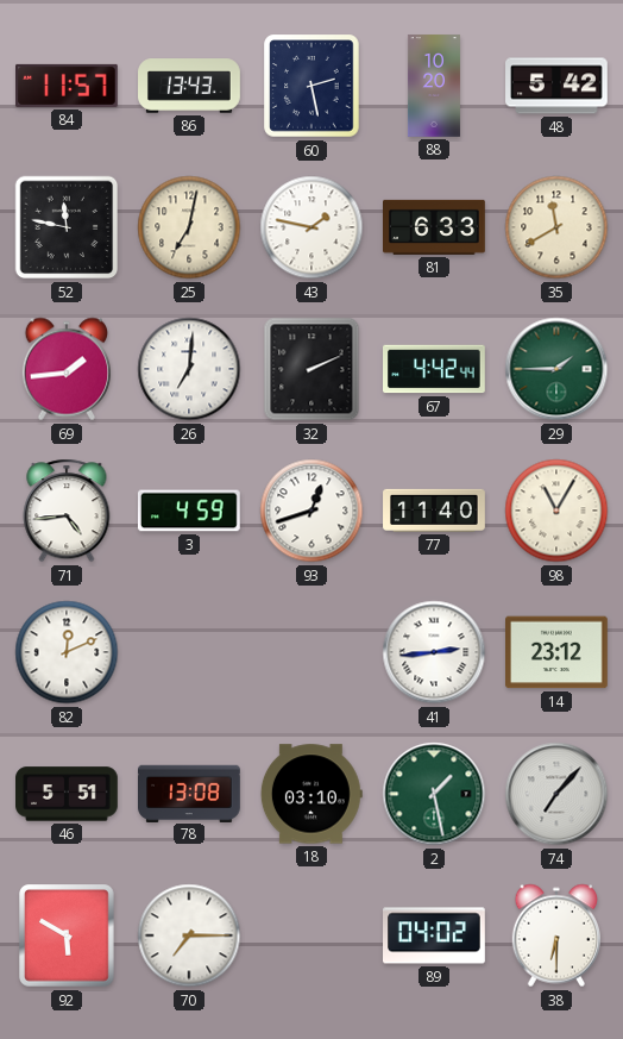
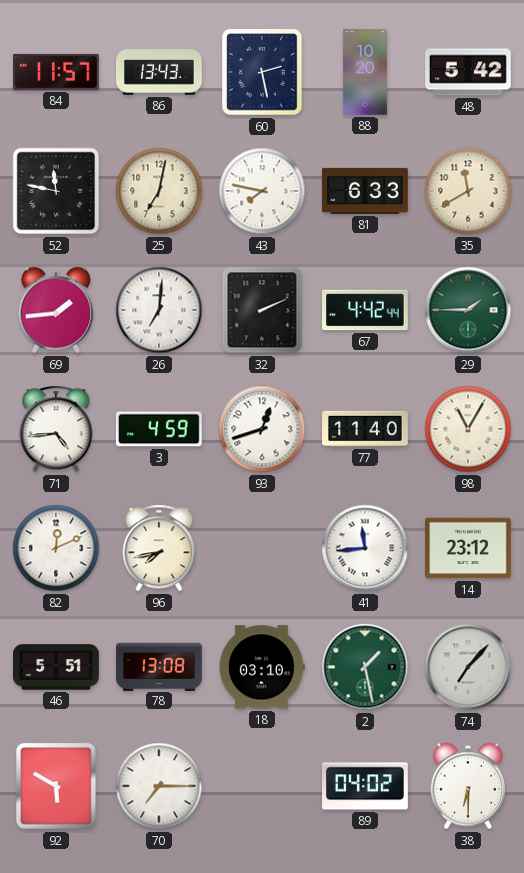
43: 1:47 -> 7:47 (262, 191)
96: none -> 7:43 (159, 548)
41: 2:44 -> 11:44 (365, 548)
